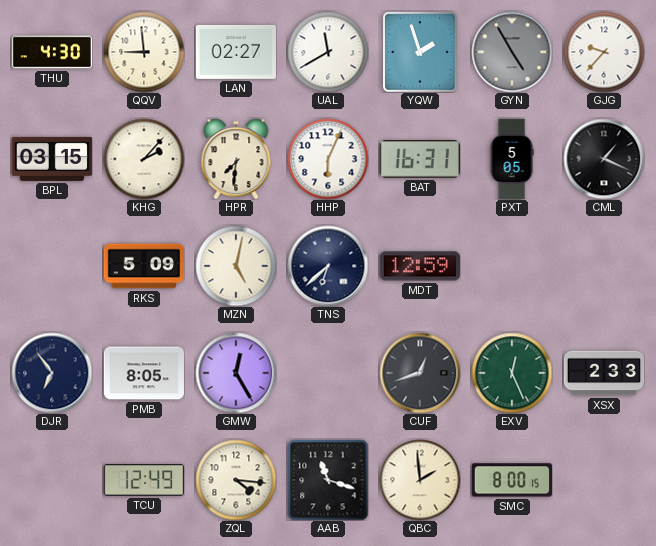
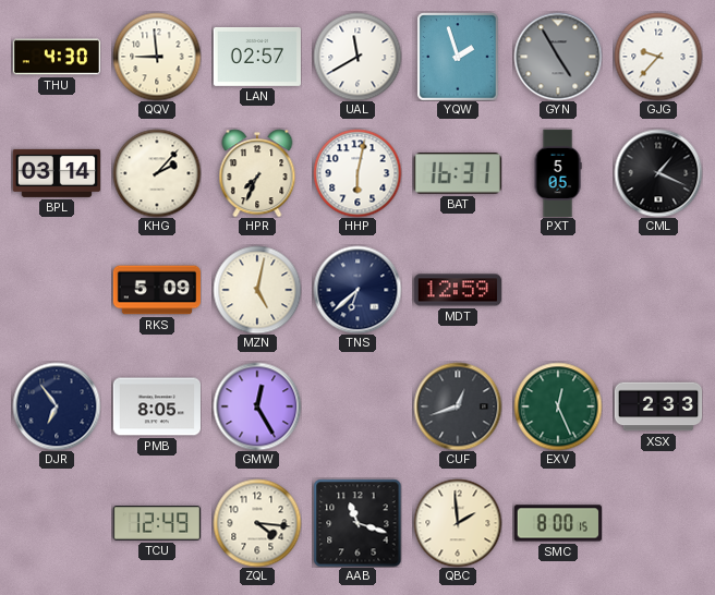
LAN: 02:27 -> 02:57 (256, 57)
BPL: 03:15 -> 03:14 (56, 173)
HPR: 7:31 -> 7:34 (257, 173)
HHP: 6:04 -> 6:02 (357, 173)
